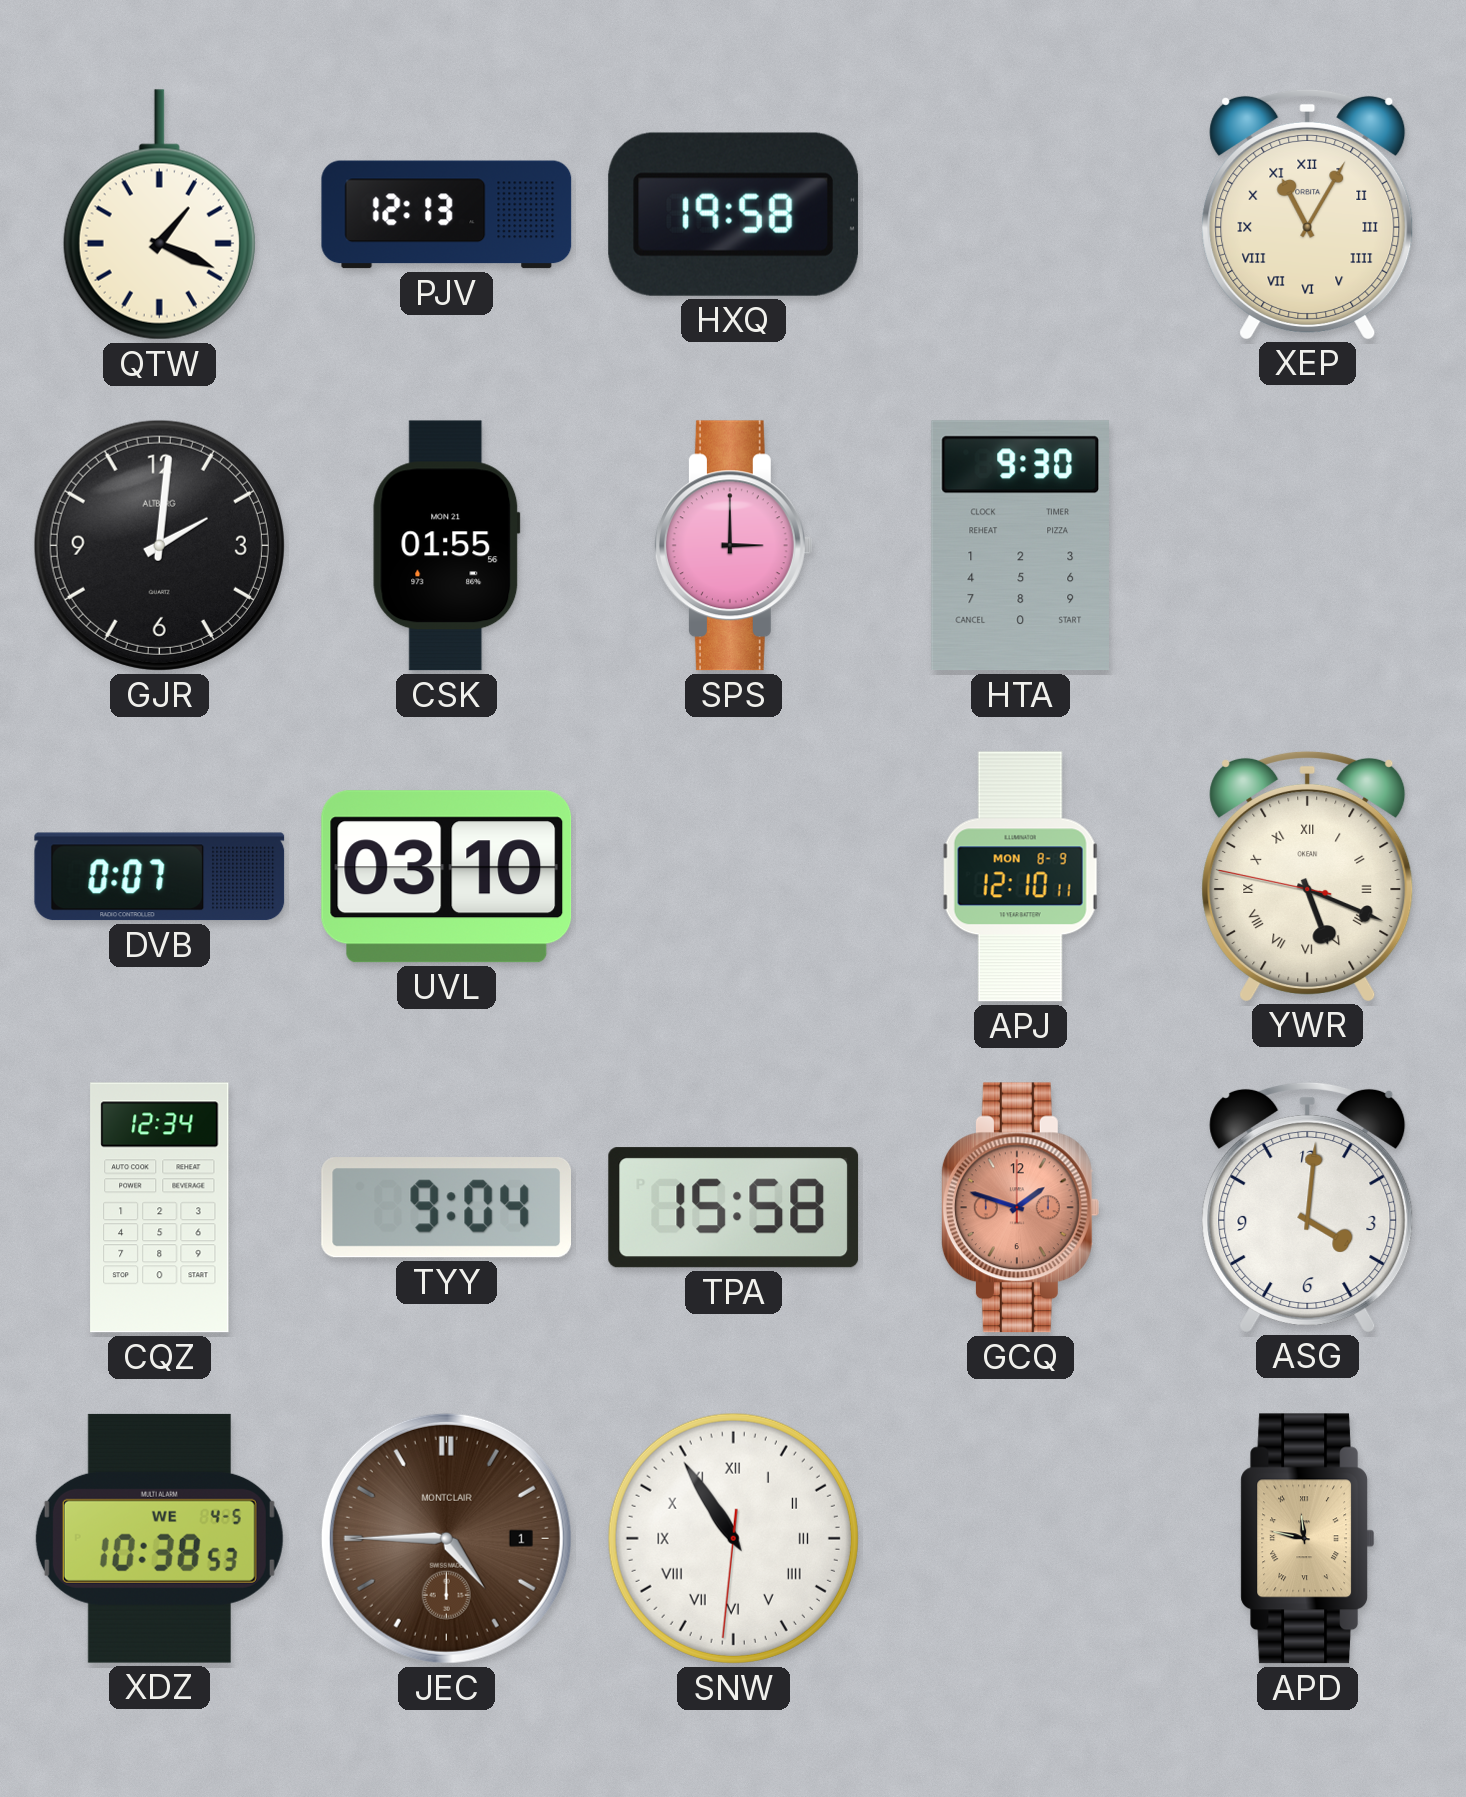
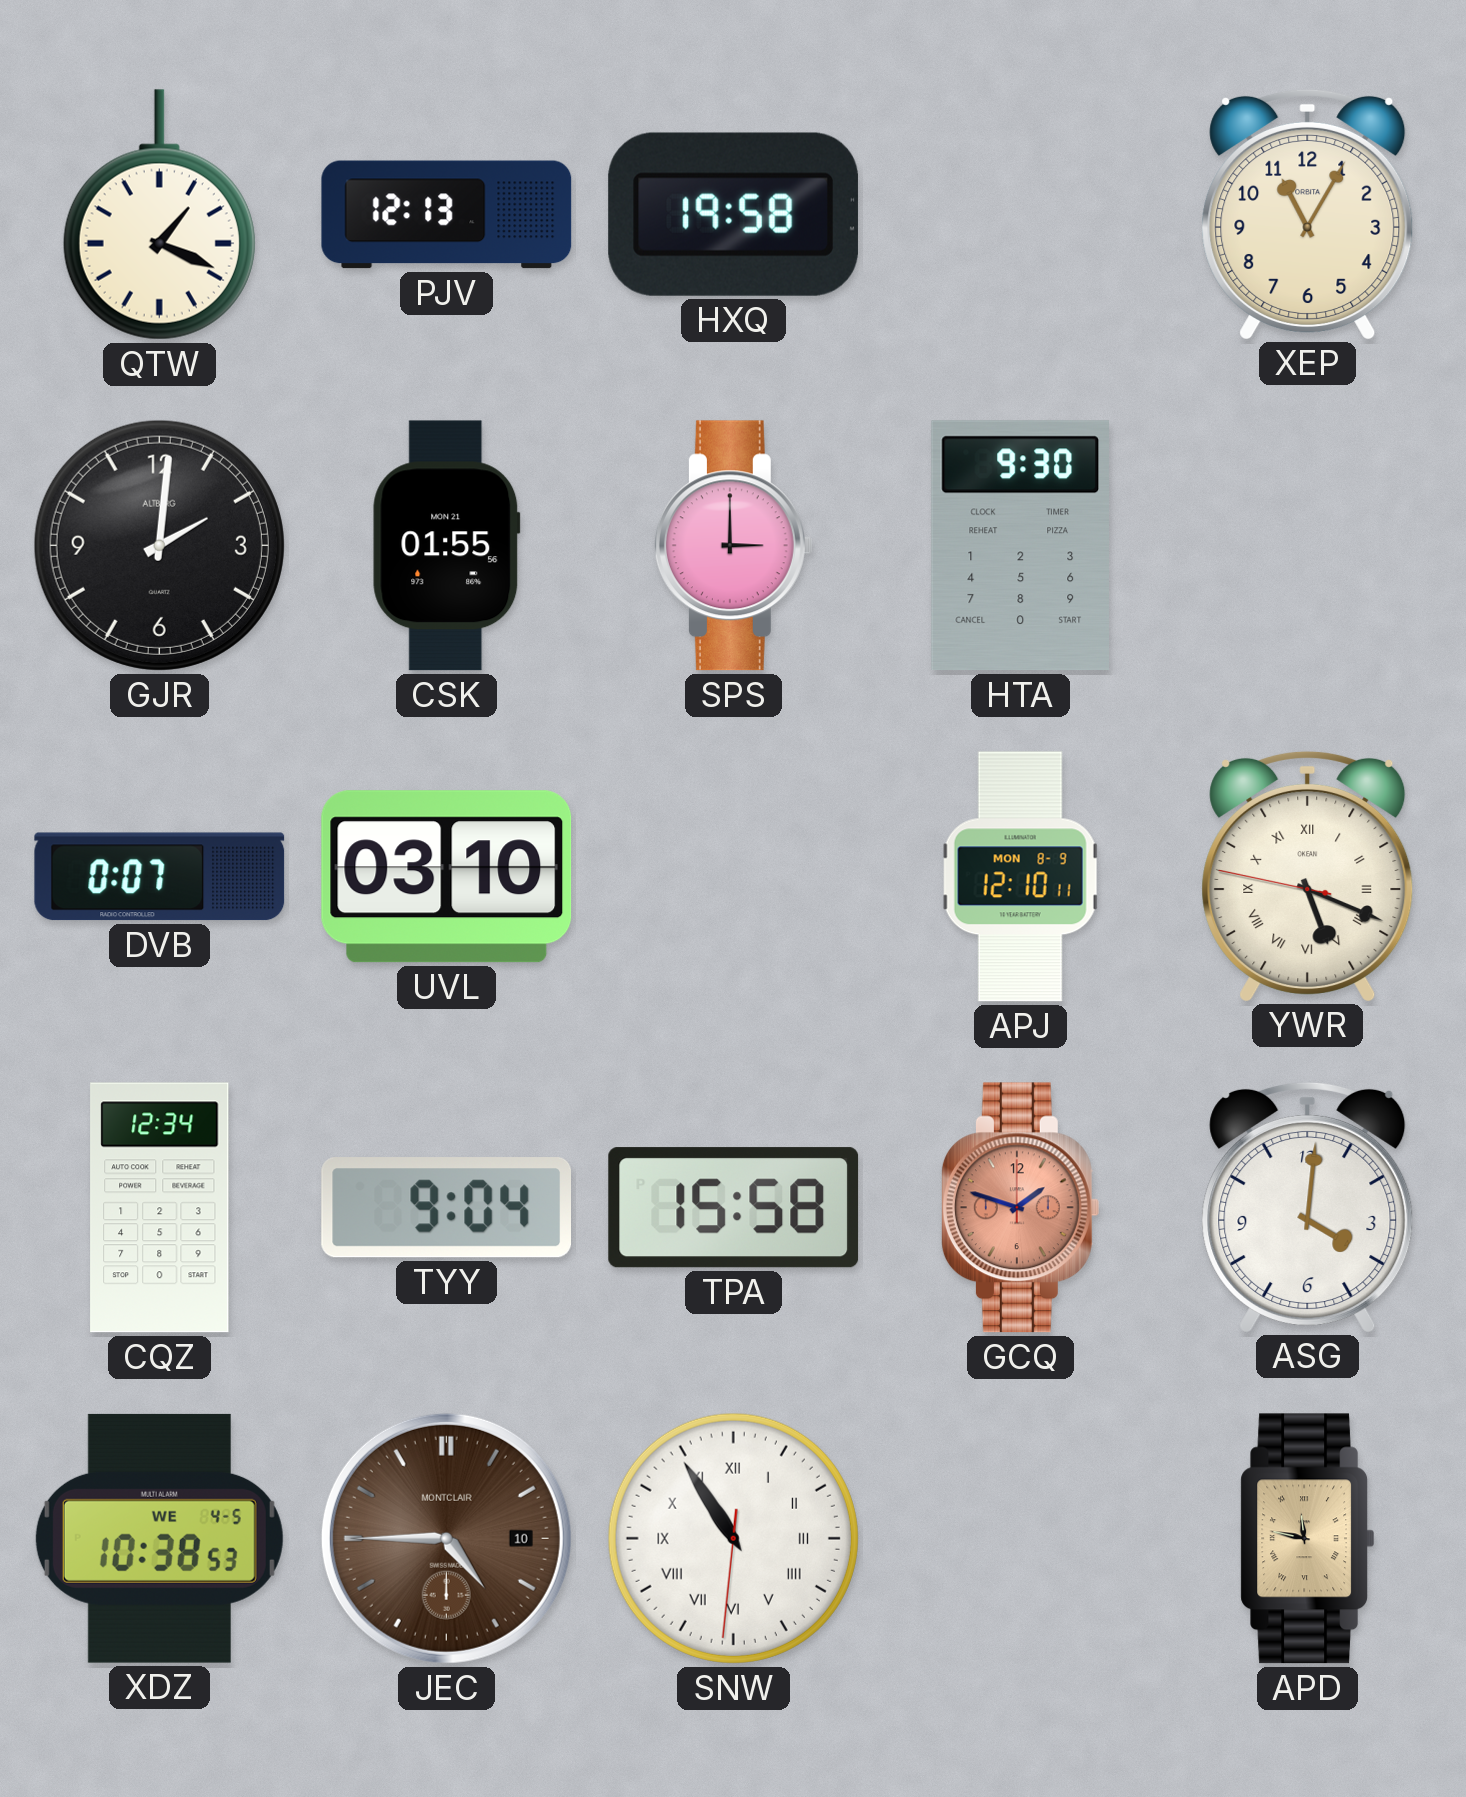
XEP numerals: Roman -> Arabic (1308, 214)
JEC date: 1 -> 10 (446, 1538)
